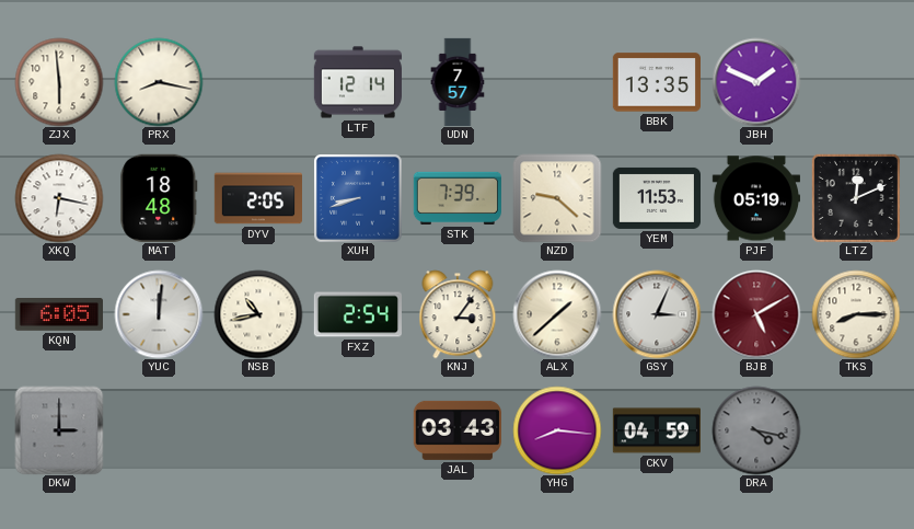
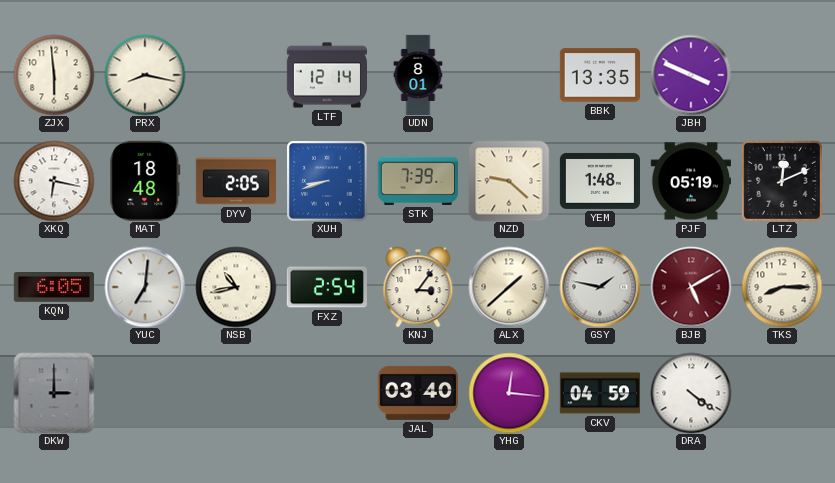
UDN: 7:57 -> 8:01 (418, 75)
JBH: 1:49 -> 3:49 (691, 75)
YEM: 11:53 -> 1:48 (599, 181)
YUC: 12:01 -> 7:01 (145, 287)
GSY: 3:04 -> 1:47 (600, 287)
JAL: 03:43 -> 03:40 (418, 393)
YHG: 8:16 -> 12:16 (509, 393)
DRA: 4:17 -> 4:21 (691, 393)
DRA dial: grey -> white (691, 393)
